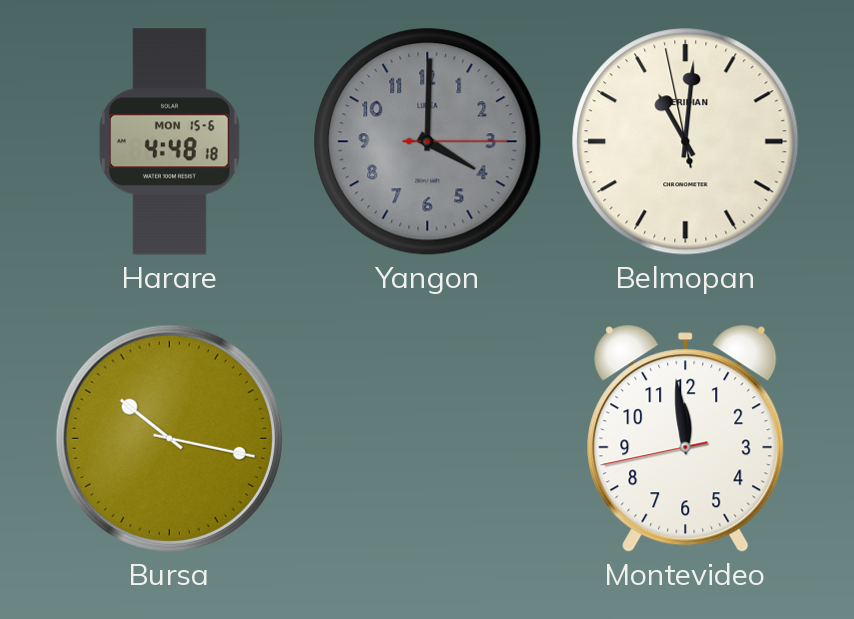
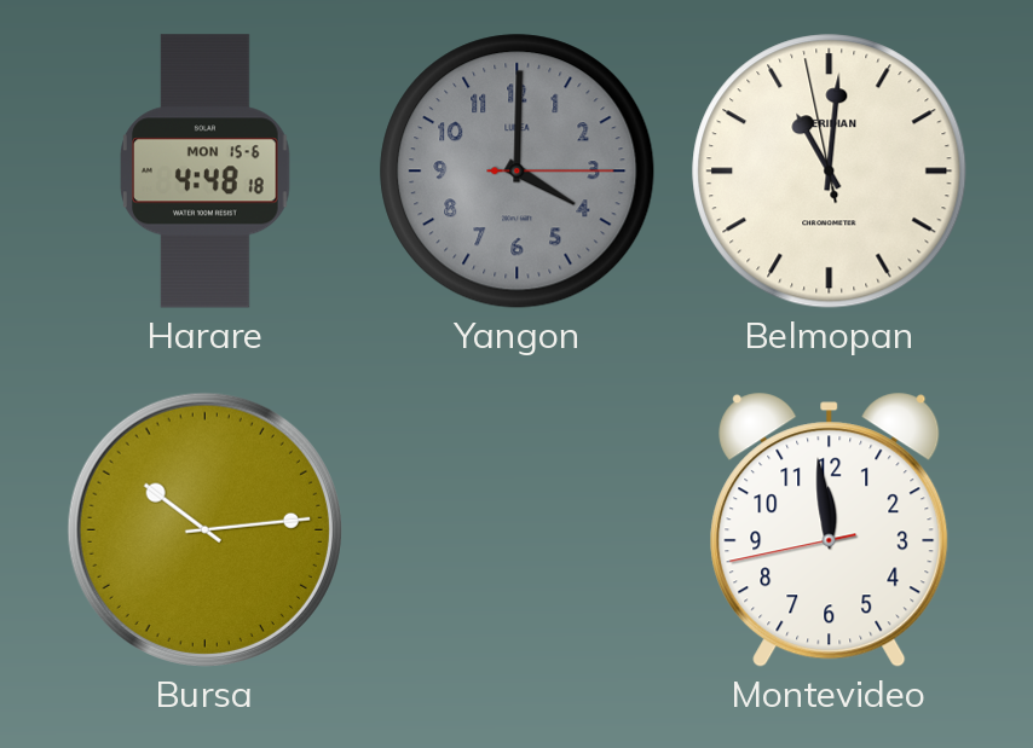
Bursa: 10:17 -> 10:14 (204, 529)
